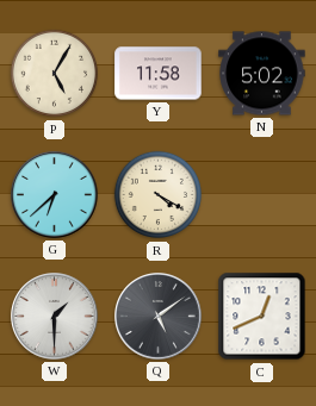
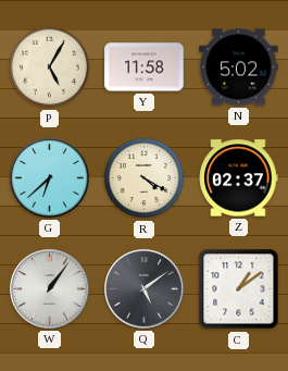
Z: none -> 02:37 (238, 178)
W: 1:30 -> 1:06 (50, 289)
C: 12:41 -> 1:09 (239, 289)
